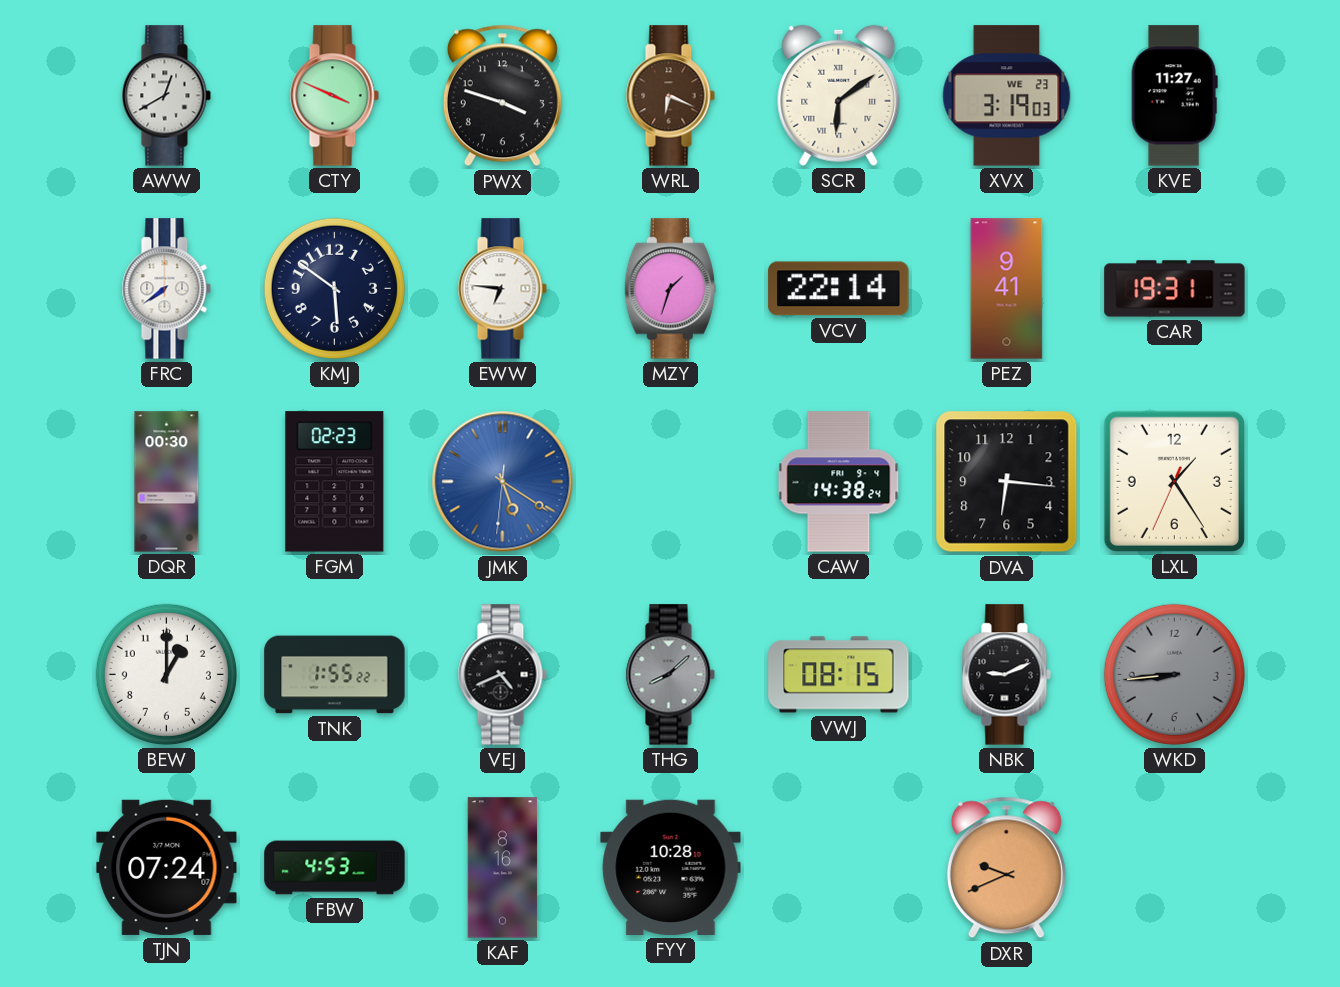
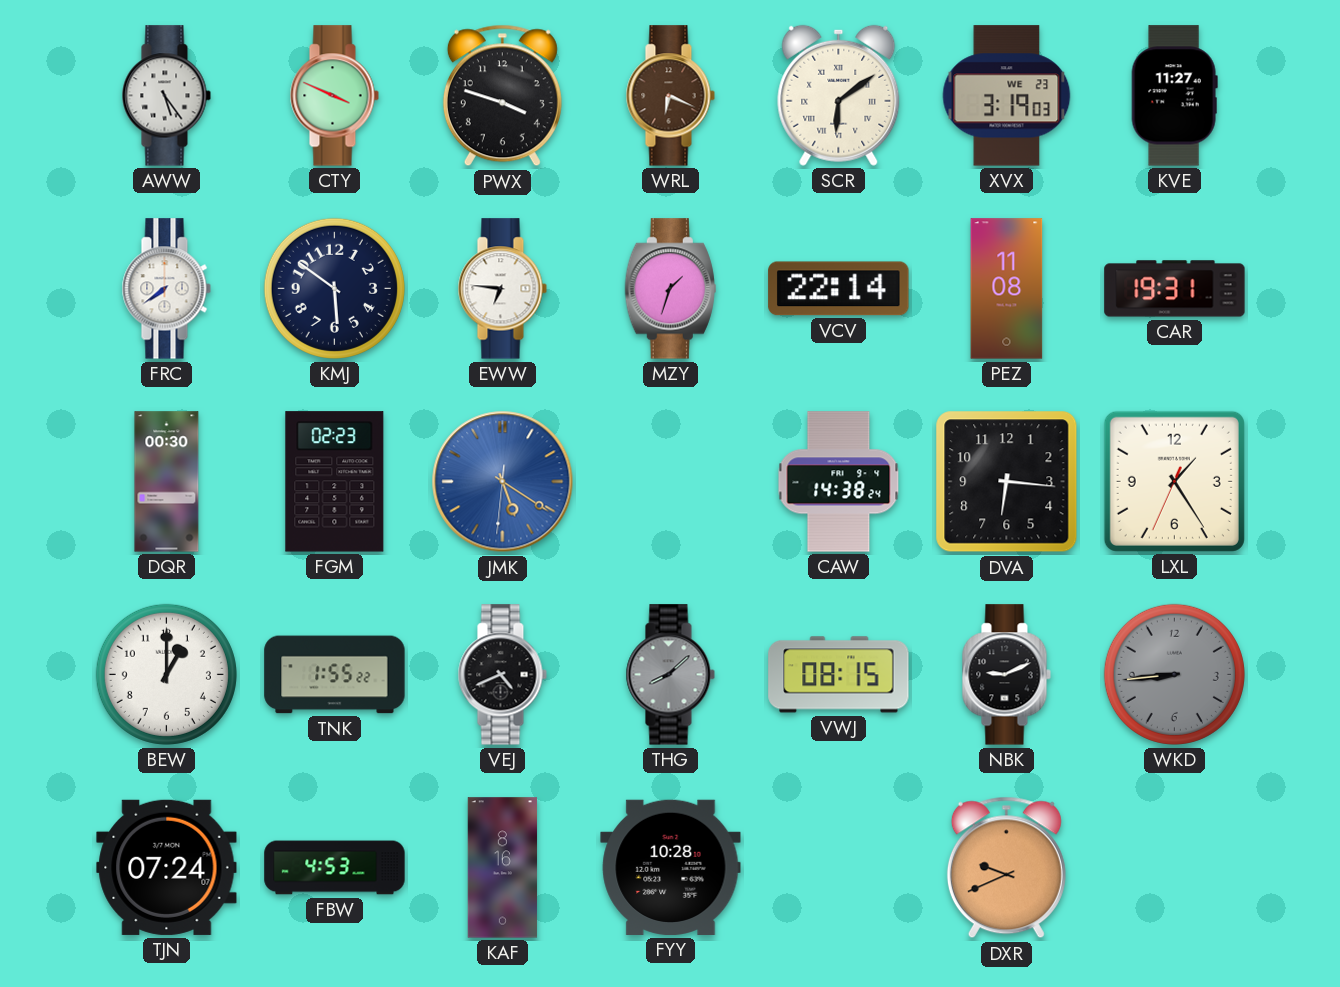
AWW: 12:40 -> 5:24 (166, 96)
PEZ: 9:41 -> 11:08 (1007, 289)
